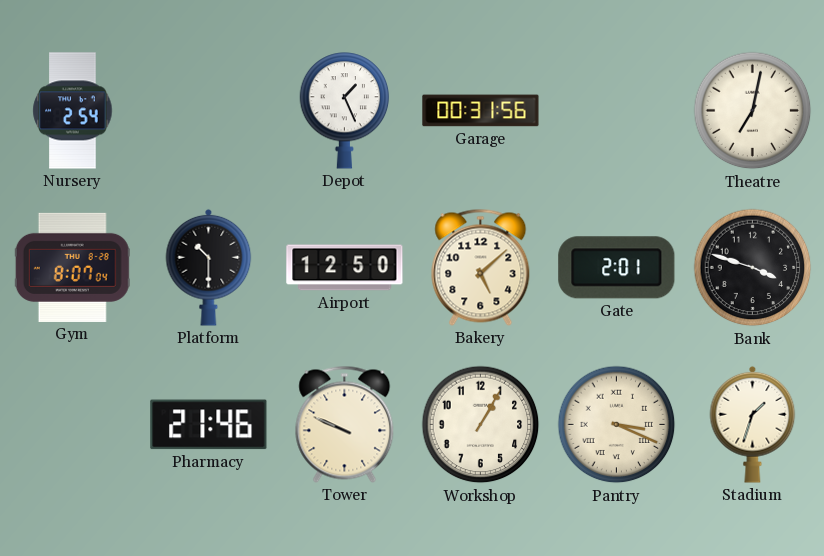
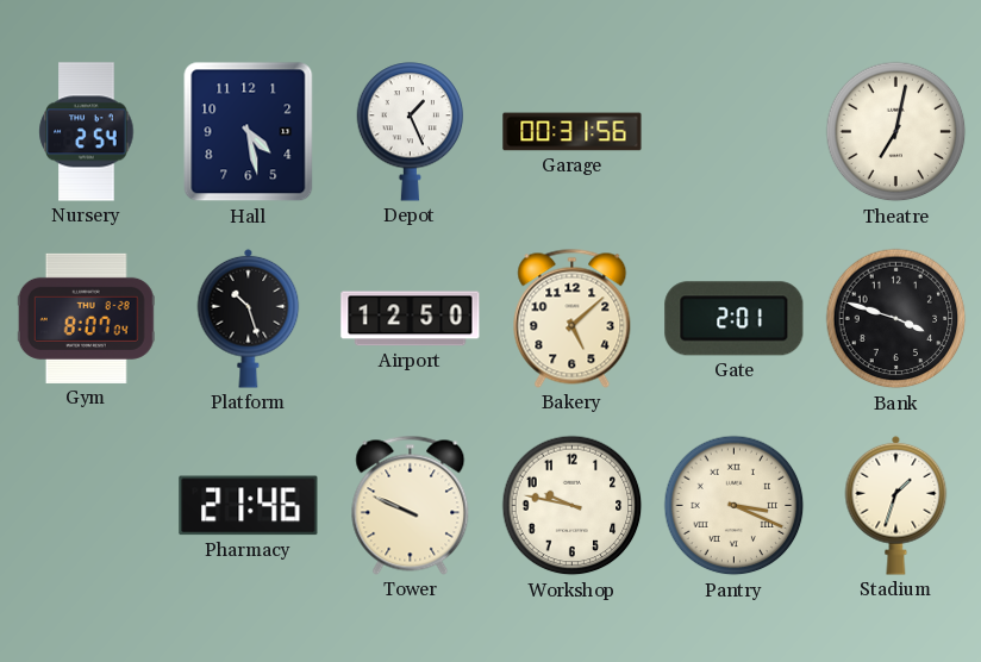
Hall: none -> 4:28 (249, 132)
Platform: 10:30 -> 10:27 (249, 318)
Workshop: 1:05 -> 9:47 (573, 506)
